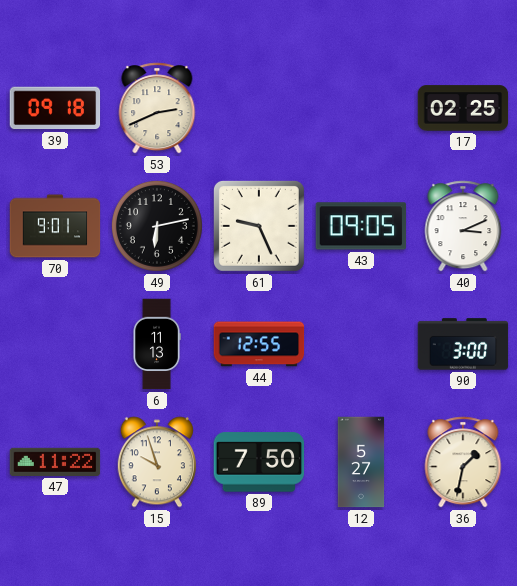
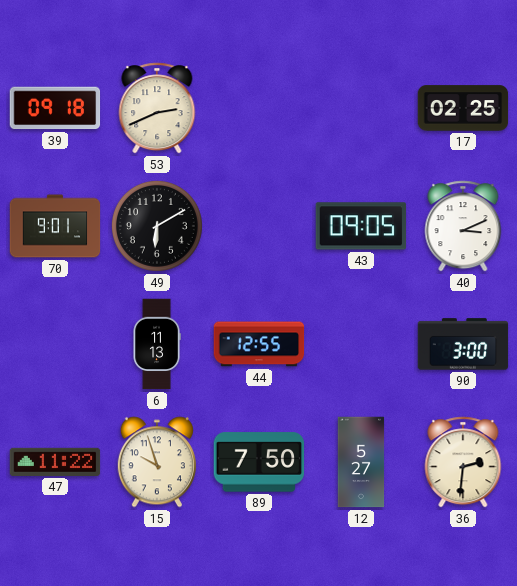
49: 6:13 -> 6:10 (157, 226)
61: 9:26 -> none (259, 226)
36: 1:32 -> 2:31 (463, 462)
